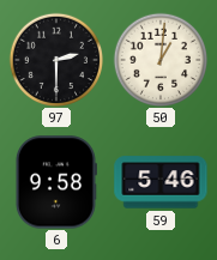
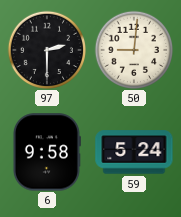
50: 1:01 -> 9:01 (133, 49)
59: 5:46 -> 5:24 (134, 152)
